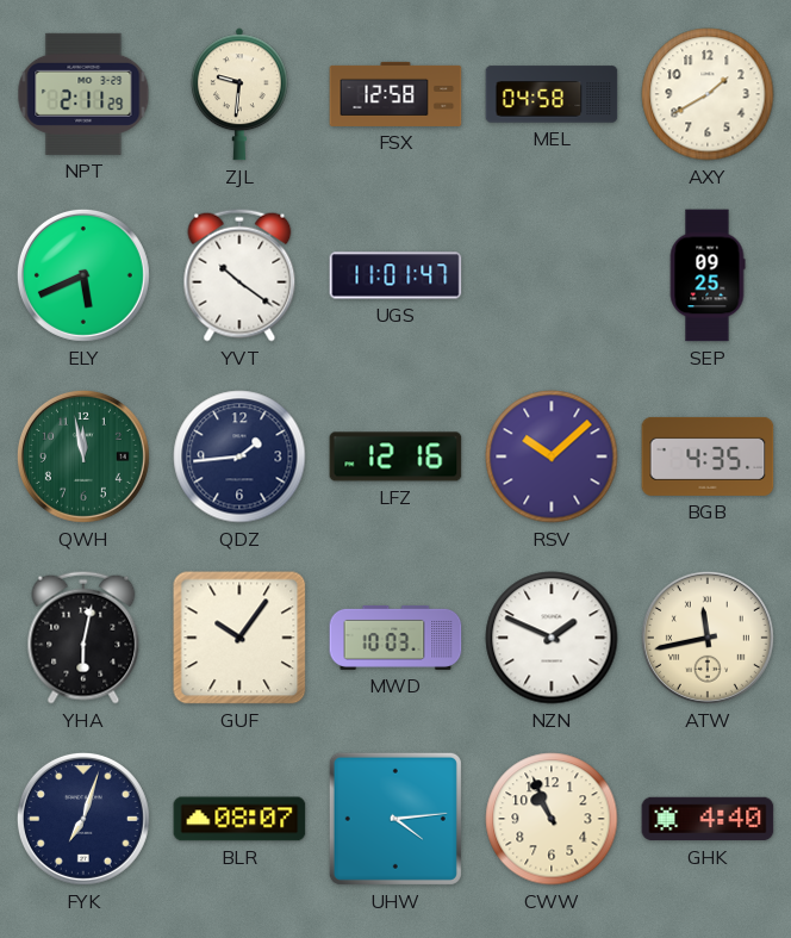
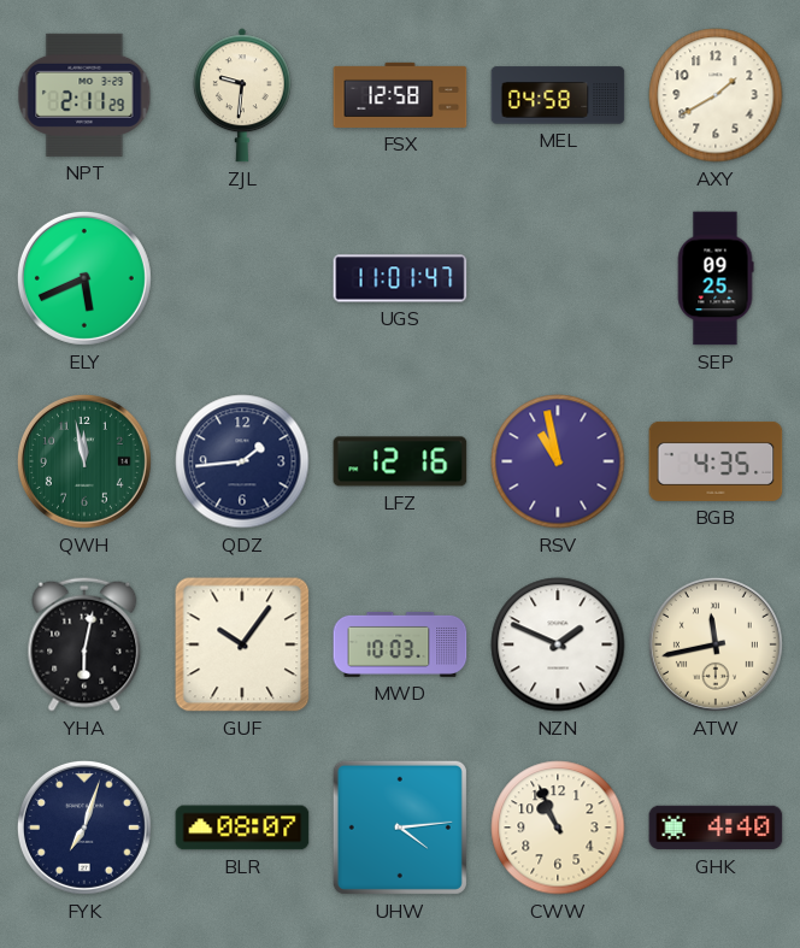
YVT: 10:21 -> none (239, 275)
RSV: 10:08 -> 10:58 (558, 461)
